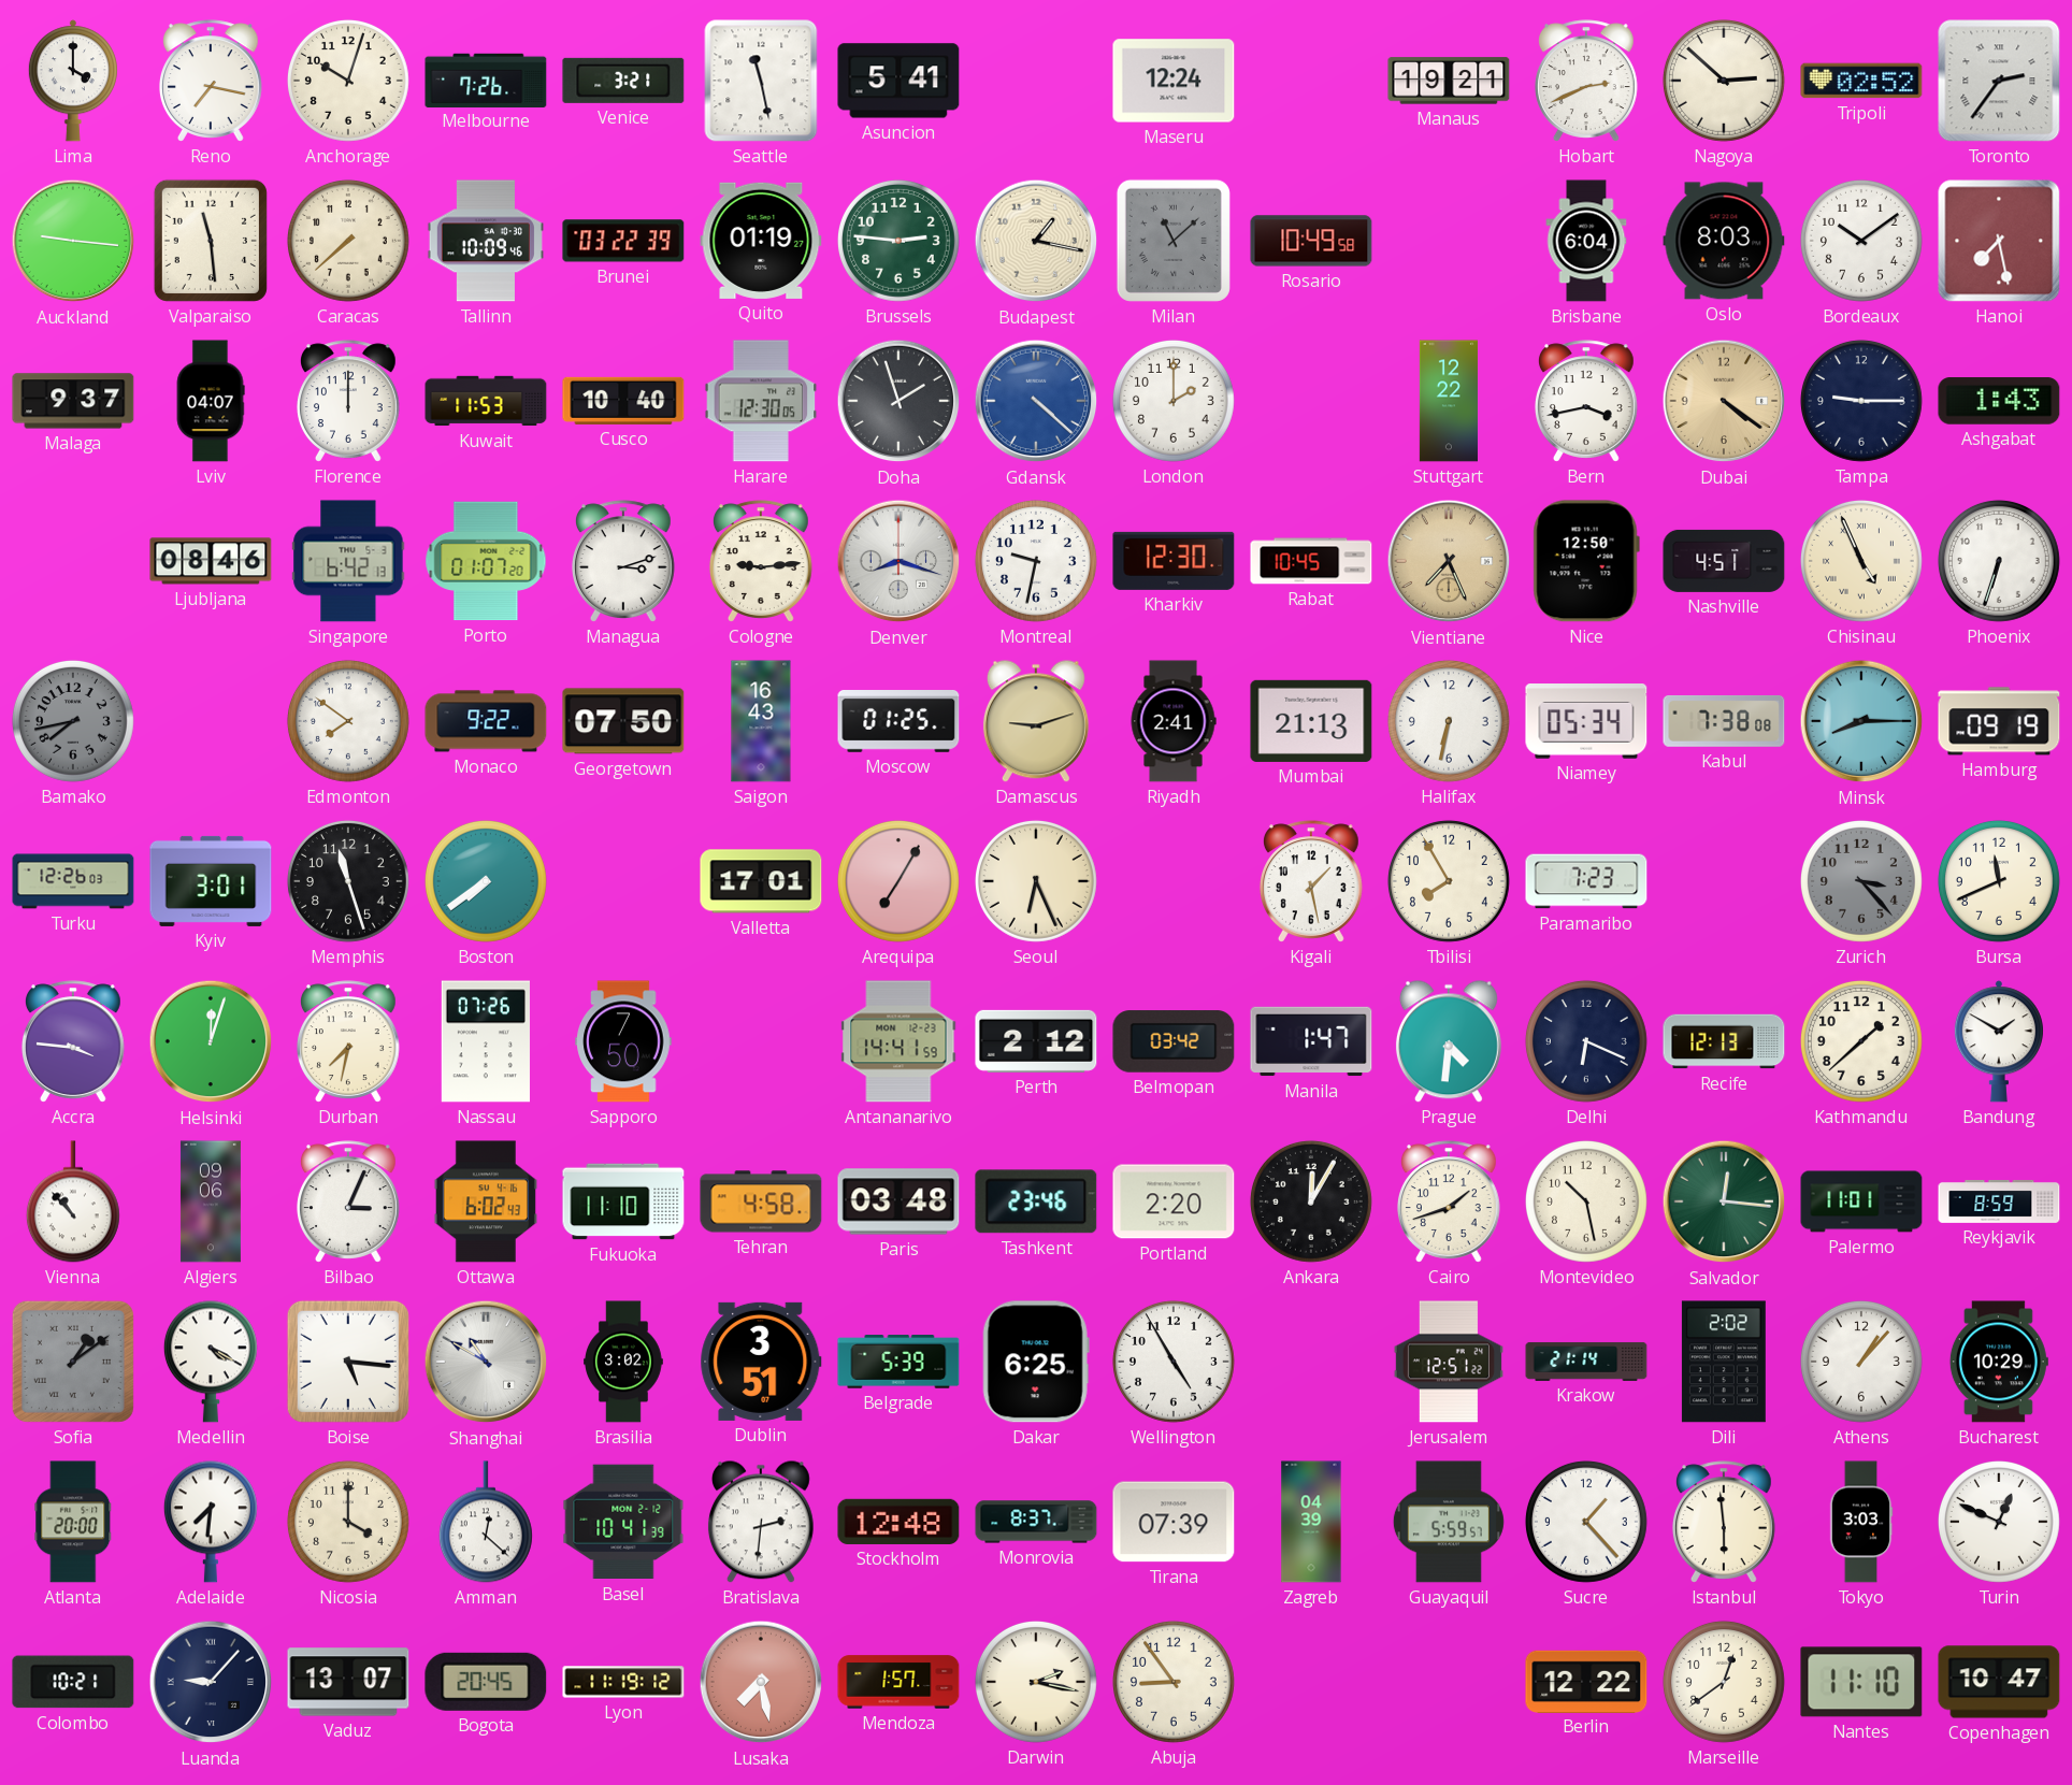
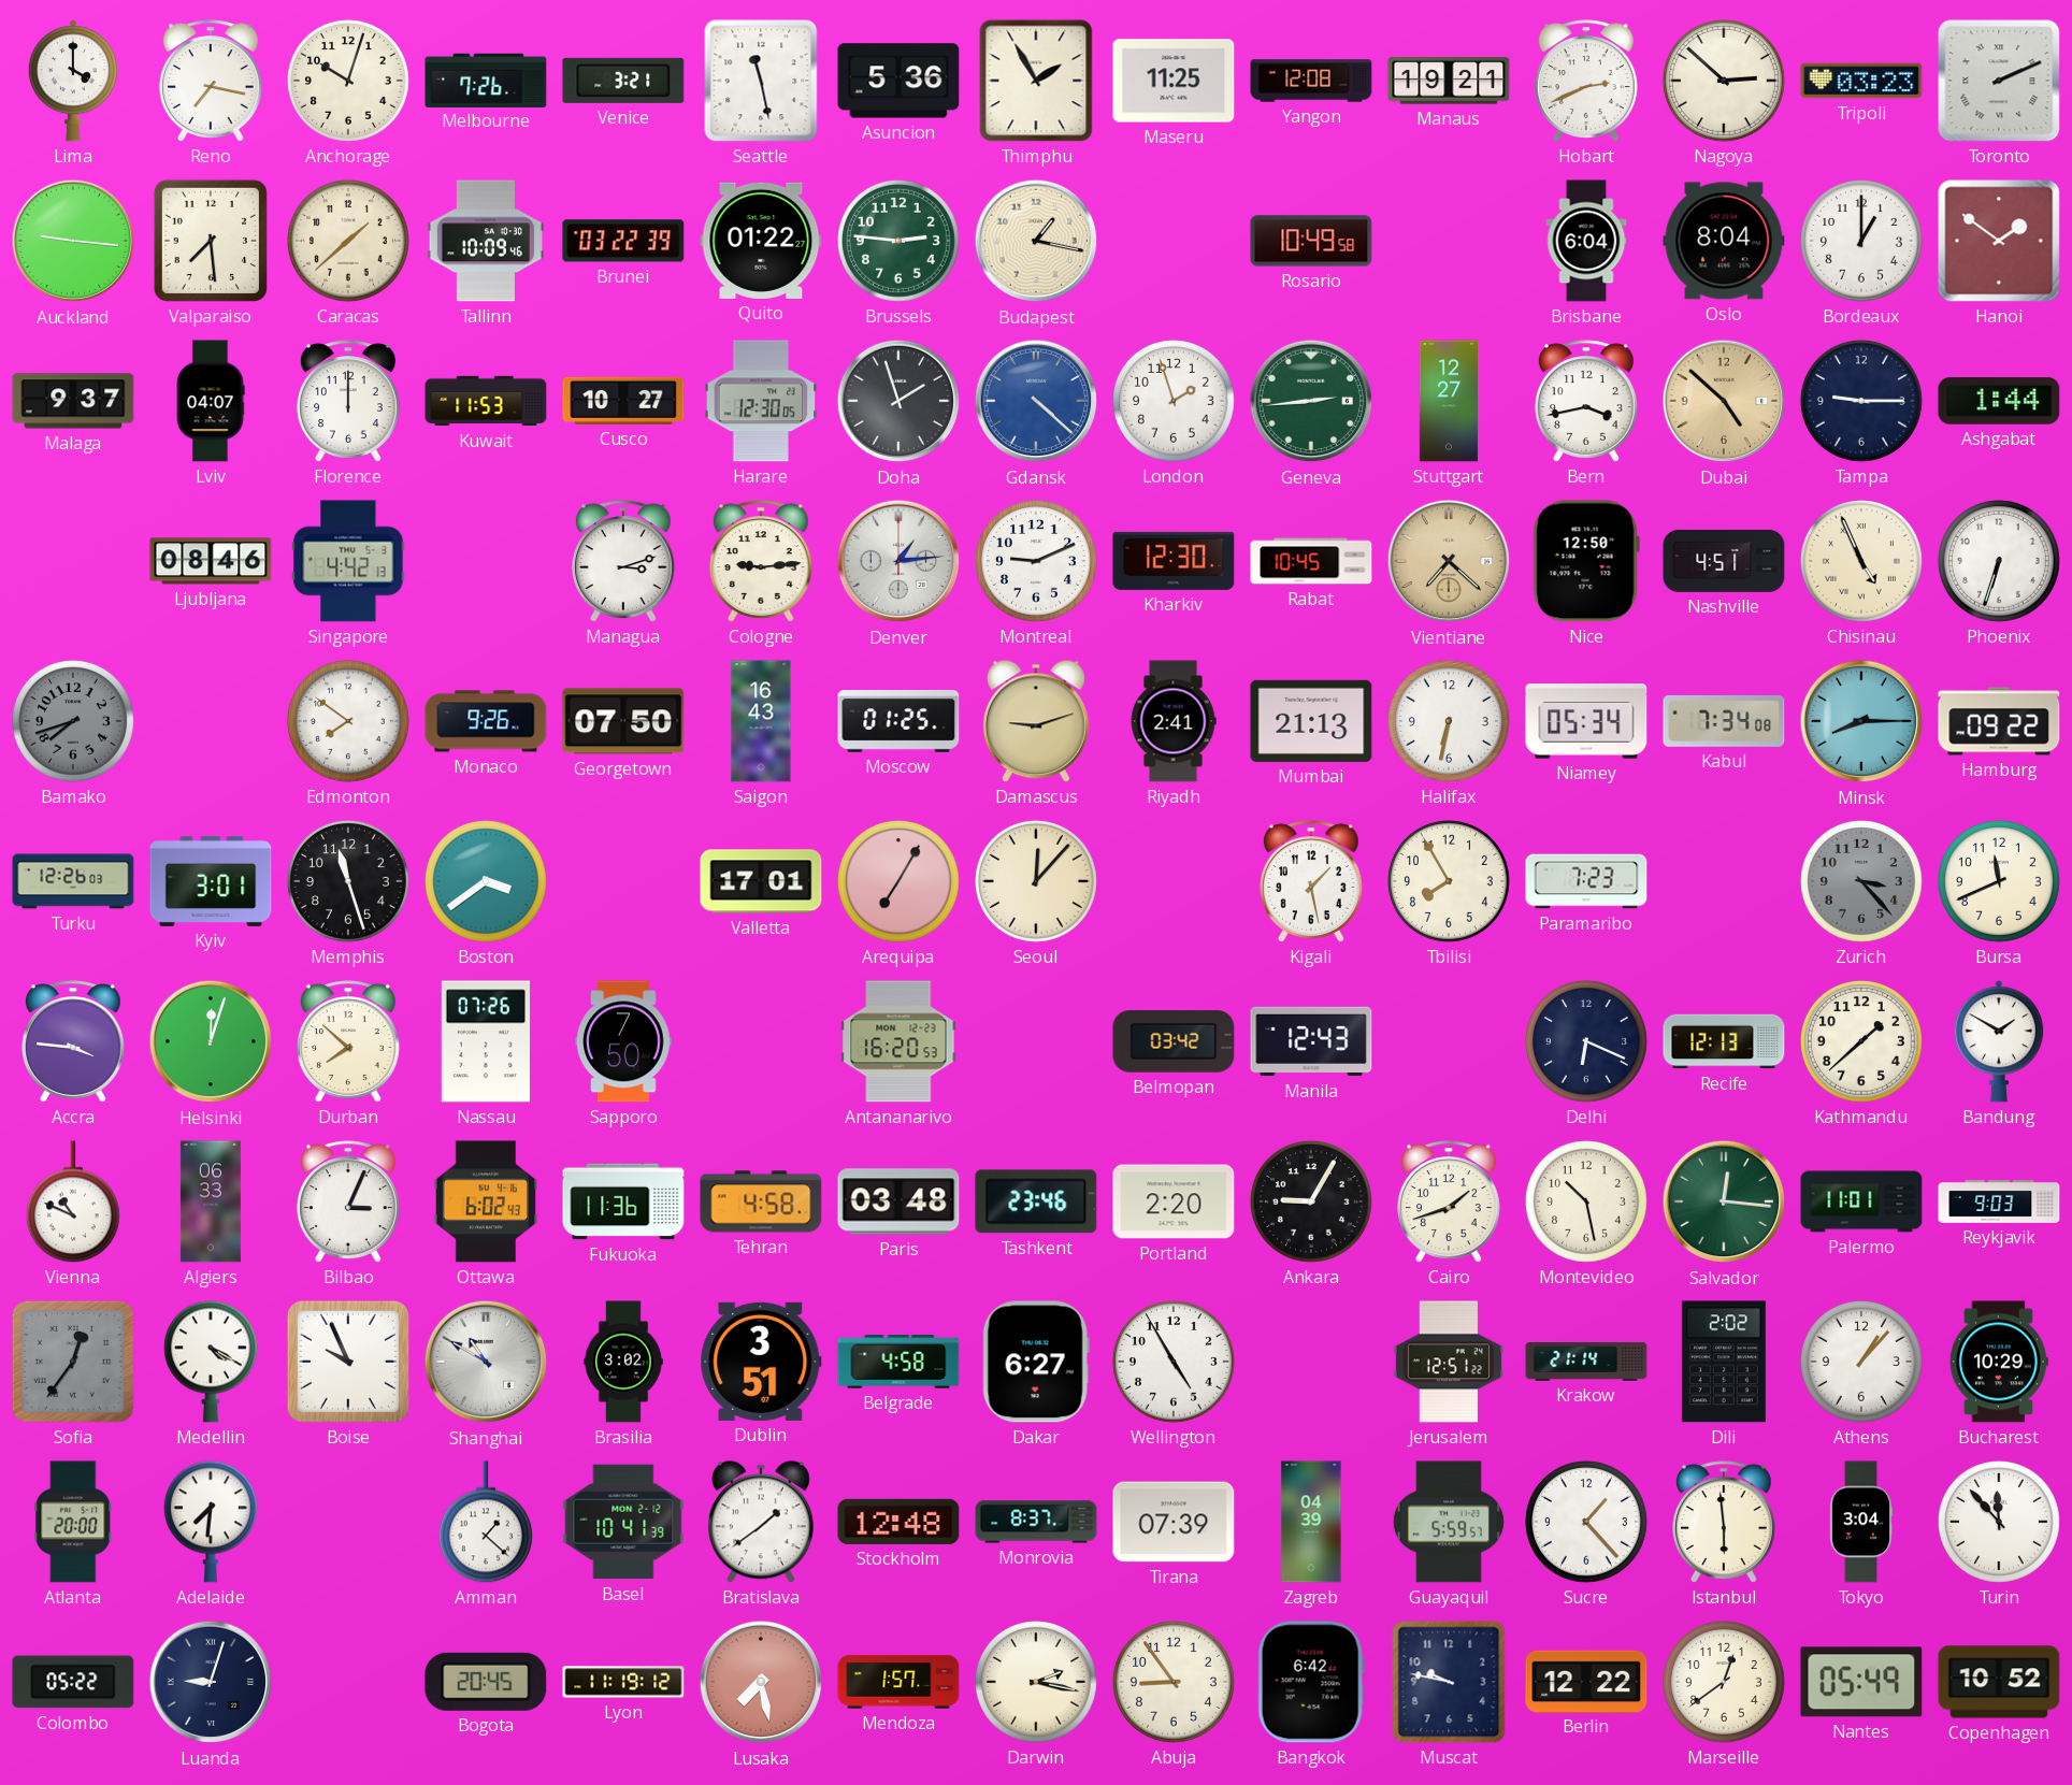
Asuncion: 5:41 -> 5:36 (898, 81)
Thimphu: none -> 1:55 (1036, 81)
Maseru: 12:24 -> 11:25 (1174, 81)
Yangon: none -> 12:08 (1311, 81)
Tripoli: 02:52 -> 03:23 (1861, 81)
Toronto: 2:36 -> 2:11 (1999, 81)
Valparaiso: 11:29 -> 7:29 (211, 241)
Caracas: 7:38 -> 1:38 (348, 241)
Quito: 01:19 -> 01:22 (761, 241)
Milan: 11:08 -> none (1174, 241)
Oslo: 8:03 -> 8:04 (1724, 241)
Bordeaux: 10:09 -> 1:00 (1861, 241)
Hanoi: 7:28 -> 1:51 (1999, 241)
Cusco: 10:40 -> 10:27 (623, 401)
London: 2:00 -> 1:57 (1174, 401)
Geneva: none -> 2:44 (1311, 401)
Stuttgart: 12:22 -> 12:27 (1448, 401)
Dubai: 4:21 -> 4:52 (1724, 401)
Ashgabat: 1:43 -> 1:44 (1999, 401)
Singapore: 6:42 -> 4:42 (348, 561)
Porto: 01:07 -> none (486, 561)
Denver: 8:18 -> 1:14 (898, 561)
Montreal: 9:32 -> 9:11 (1036, 561)
Vientiane: 7:26 -> 7:22 (1449, 561)
Bamako: 7:43 -> 7:42 (73, 721)
Monaco: 9:22 -> 9:26 (486, 721)
Kabul: 7:38 -> 7:34 (1724, 721)
Hamburg: 09:19 -> 09:22 (1999, 721)
Boston: 7:39 -> 3:39 (486, 881)
Seoul: 6:26 -> 12:07 (1036, 881)
Durban: 7:32 -> 7:52 (348, 1041)
Antananarivo: 14:41 -> 16:20 (898, 1041)
Perth: 2:12 -> none (1036, 1041)
Manila: 1:47 -> 12:43 (1311, 1041)
Prague: 4:31 -> none (1449, 1041)
Vienna: 10:53 -> 10:49 (73, 1201)
Algiers: 09:06 -> 06:33 (211, 1201)
Fukuoka: 11:10 -> 11:36 (623, 1201)
Ankara: 12:05 -> 9:05 (1311, 1201)
Reykjavik: 8:59 -> 9:03 (1999, 1203)
Sofia: 1:09 -> 12:36 (73, 1362)
Boise: 5:16 -> 9:56 (348, 1362)
Belgrade: 5:39 -> 4:58 (898, 1362)
Dakar: 6:25 -> 6:27 (1036, 1362)
Nicosia: 4:00 -> none (348, 1522)
Amman: 12:22 -> 1:22 (486, 1522)
Bratislava: 2:31 -> 1:39 (761, 1522)
Tokyo: 3:03 -> 3:04 (1861, 1522)
Turin: 12:49 -> 11:53 (1999, 1522)
Colombo: 10:21 -> 05:22 (73, 1682)
Luanda: 9:07 -> 9:03 (211, 1682)
Vaduz: 13:07 -> none (348, 1682)
Bangkok: none -> 6:42 (1311, 1682)
Muscat: none -> 9:47 (1449, 1682)
Nantes: 11:10 -> 05:49 (1861, 1682)
Copenhagen: 10:47 -> 10:52 (1999, 1682)
